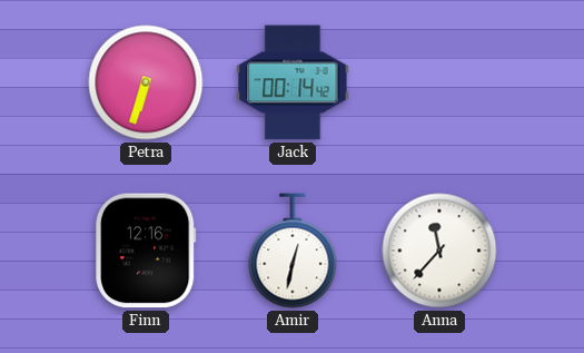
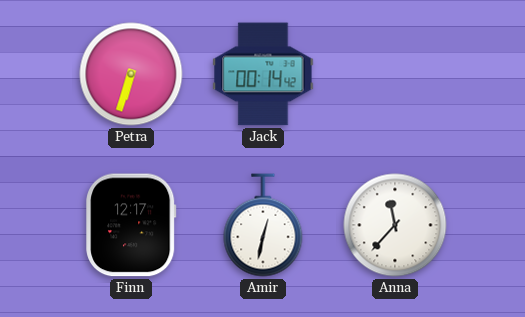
Finn: 12:16 -> 12:17 (131, 225)
